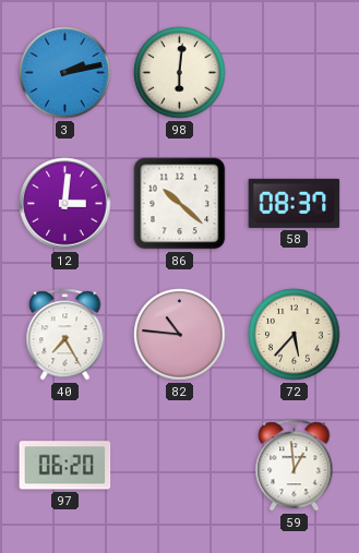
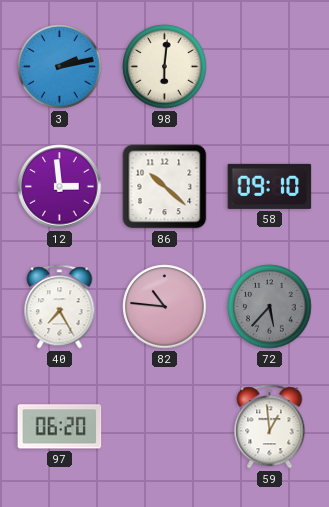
12: 3:01 -> 2:59 (60, 187)
58: 08:37 -> 09:10 (270, 186)
72 dial: cream -> grey (270, 307)
